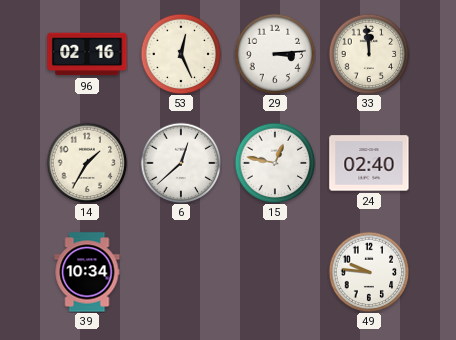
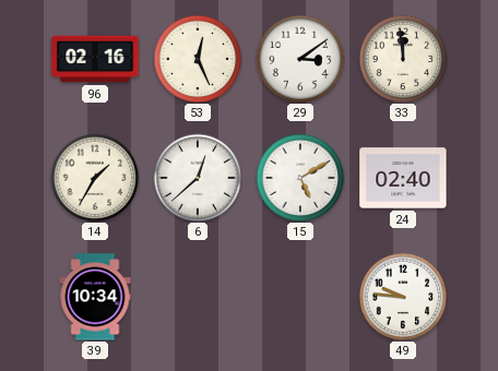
29: 3:14 -> 3:09 (300, 59)
15: 12:47 -> 5:10 (300, 178)
